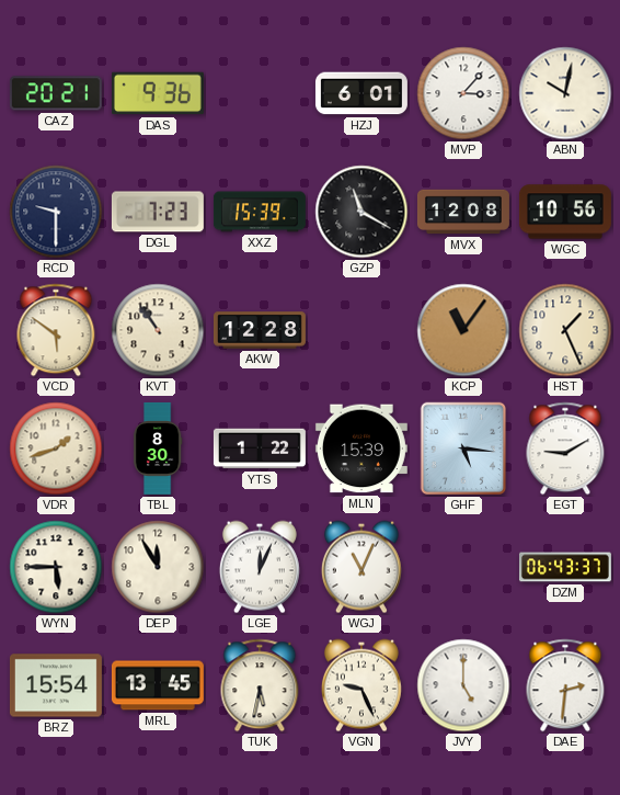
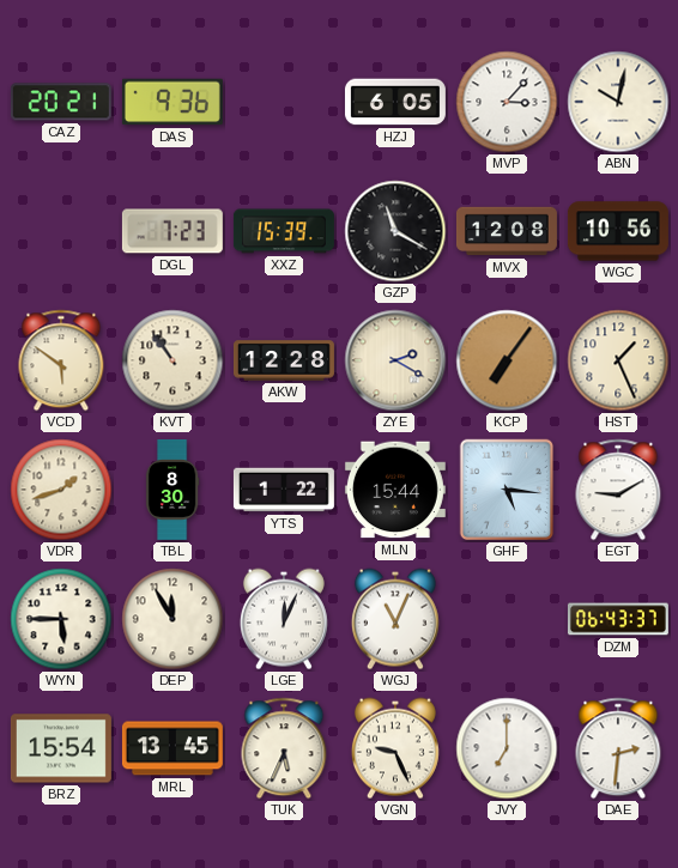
HZJ: 6:01 -> 6:05 (395, 102)
RCD: 9:30 -> none (56, 212)
ZYE: none -> 2:20 (395, 360)
KCP: 11:06 -> 7:06 (507, 360)
MLN: 15:39 -> 15:44 (395, 490)
TUK: 5:32 -> 5:34 (284, 748)
JVY: 5:00 -> 7:00 (507, 748)
